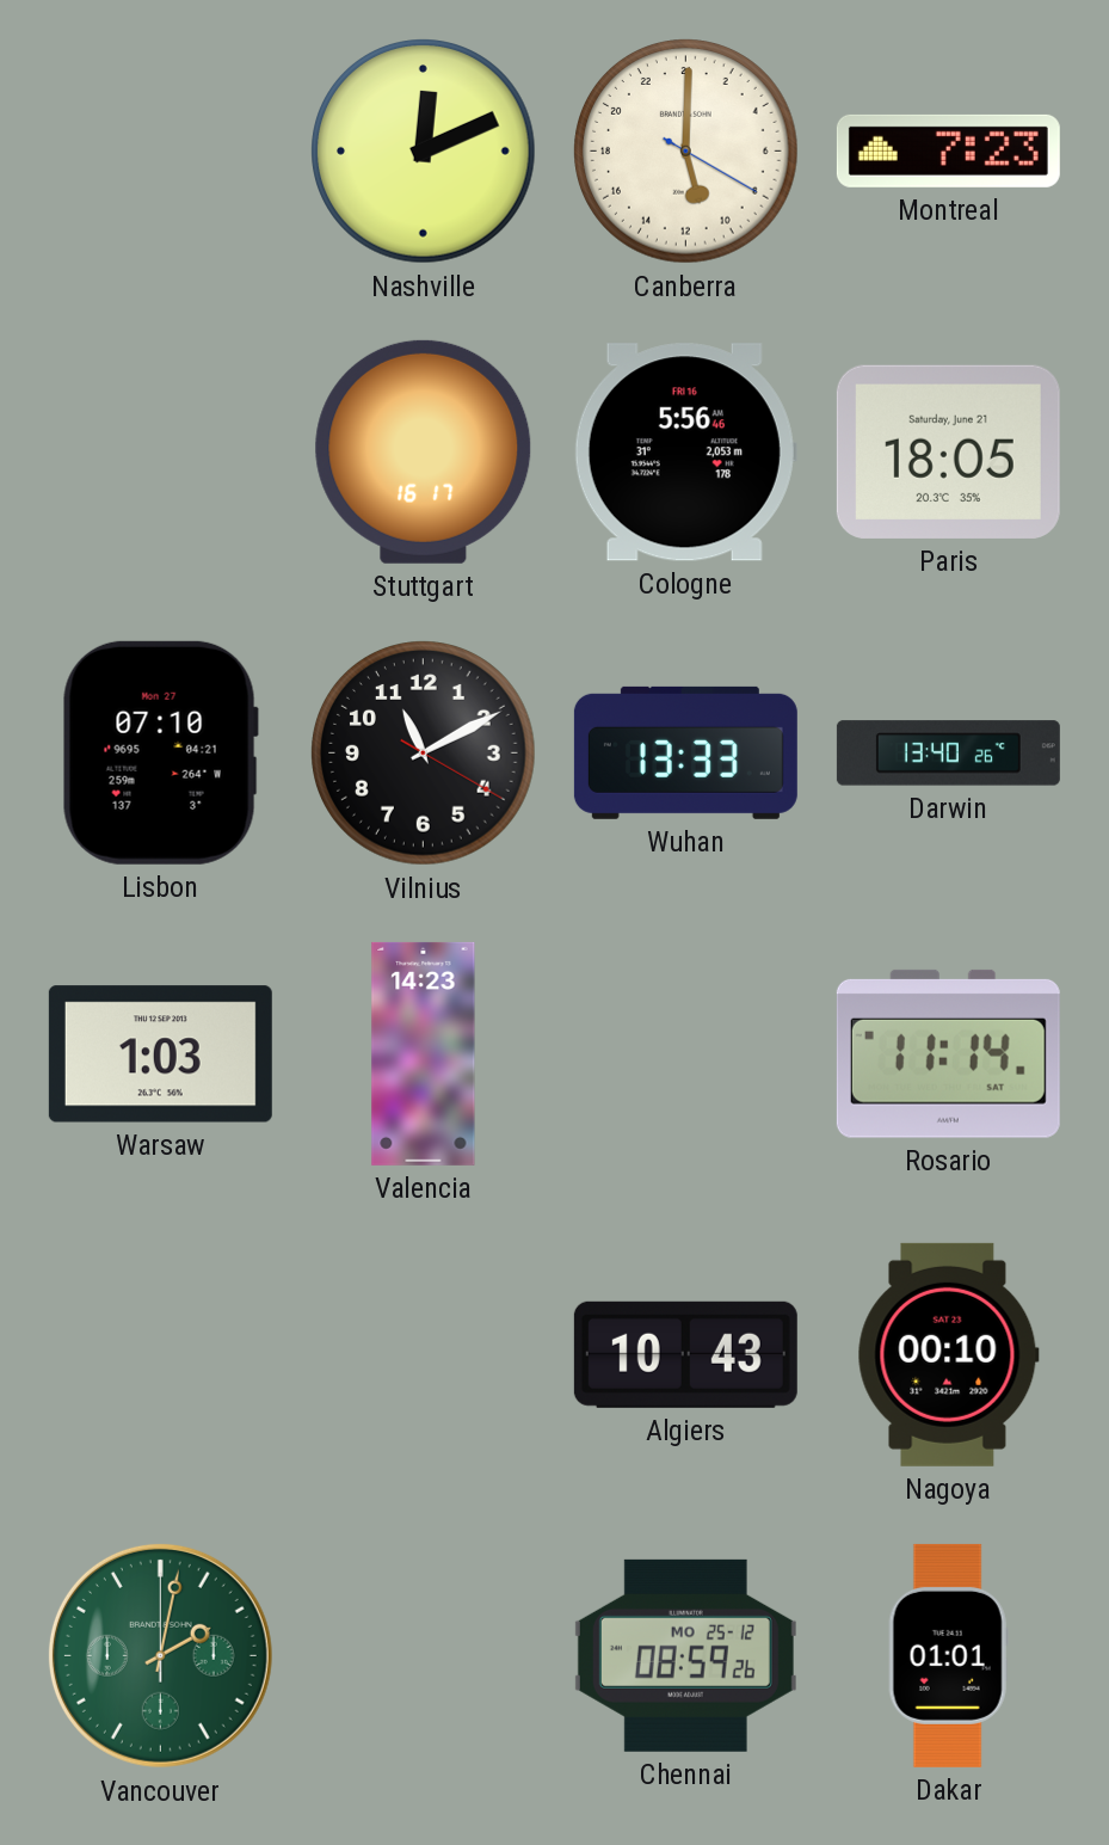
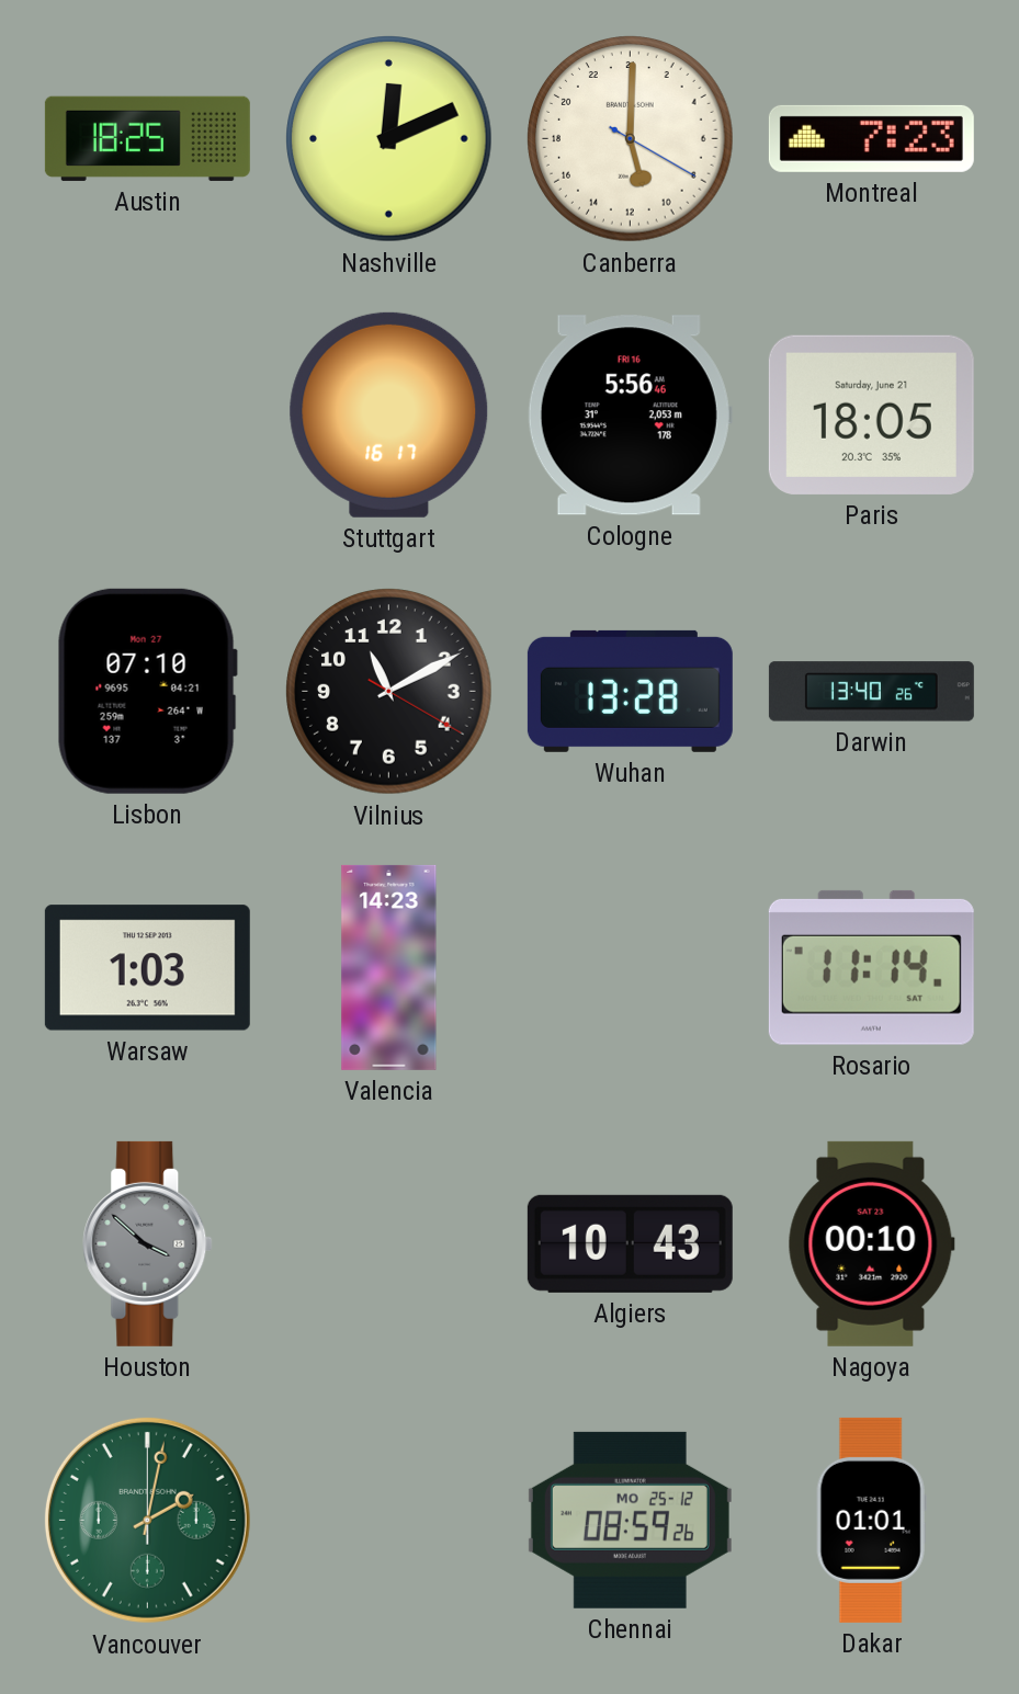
Austin: none -> 18:25 (147, 138)
Wuhan: 13:33 -> 13:28 (630, 691)
Houston: none -> 3:52 (148, 1243)
